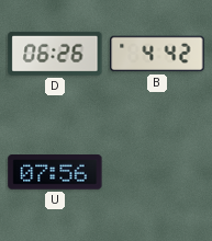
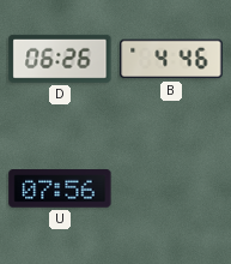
B: 4:42 -> 4:46 (171, 59)
